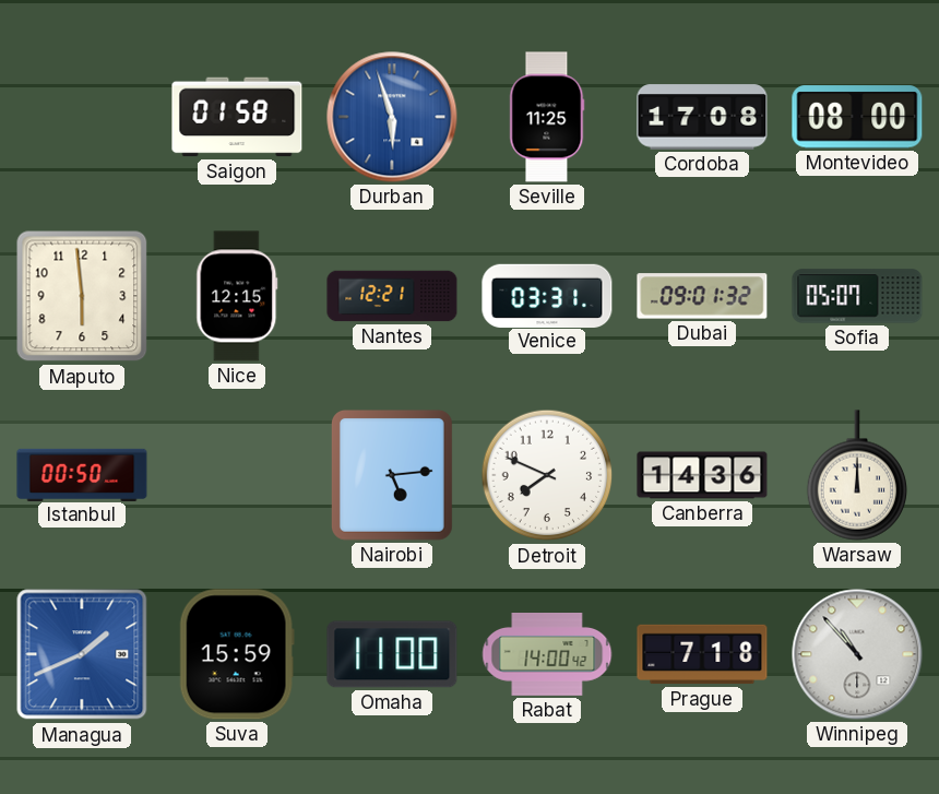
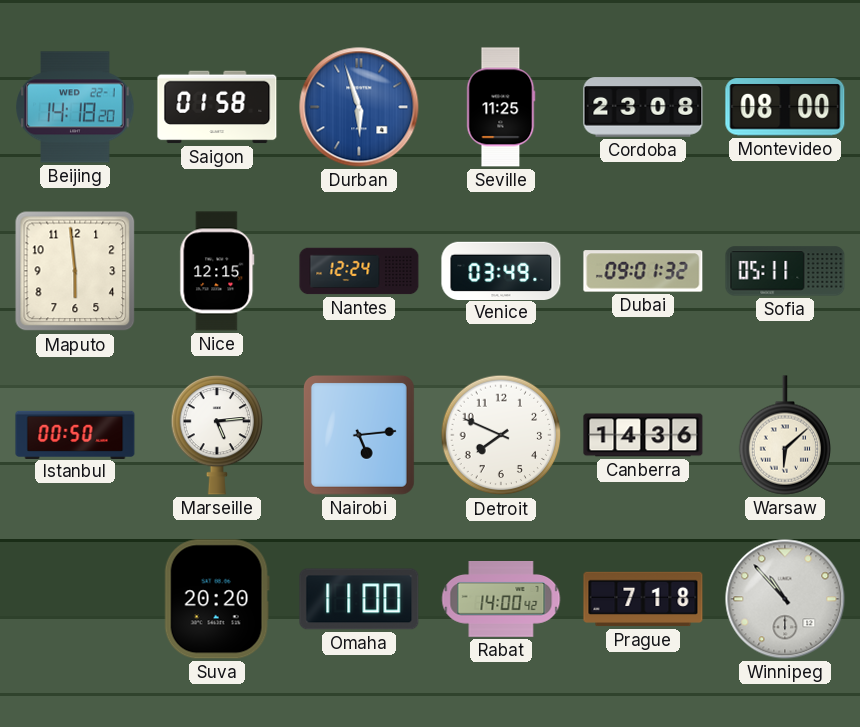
Beijing: none -> 14:18 (75, 107)
Cordoba: 17:08 -> 23:08 (643, 107)
Nantes: 12:21 -> 12:24 (359, 271)
Venice: 03:31 -> 03:49 (501, 270)
Sofia: 05:07 -> 05:11 (785, 271)
Marseille: none -> 5:14 (217, 436)
Warsaw: 12:00 -> 6:08 (785, 435)
Managua: 1:41 -> none (82, 654)
Suva: 15:59 -> 20:20 (217, 599)
